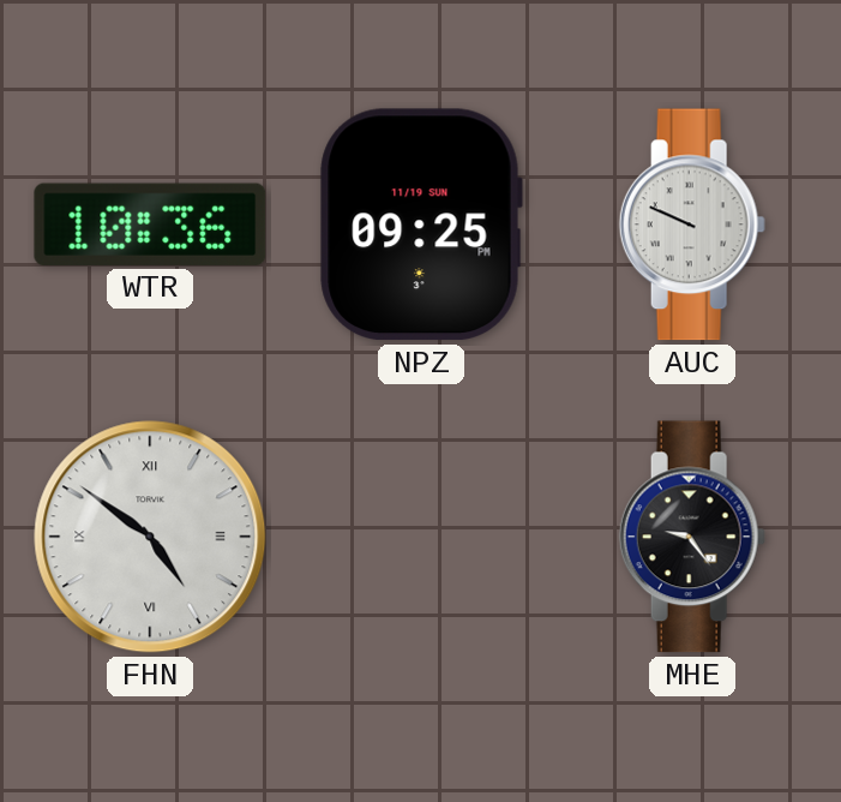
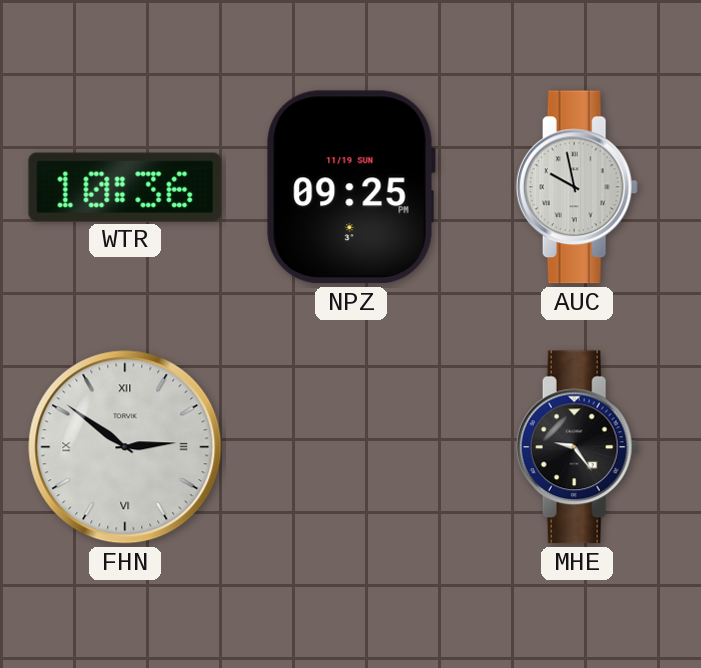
AUC: 9:49 -> 9:58 (577, 187)
FHN: 4:51 -> 2:51 (125, 447)
